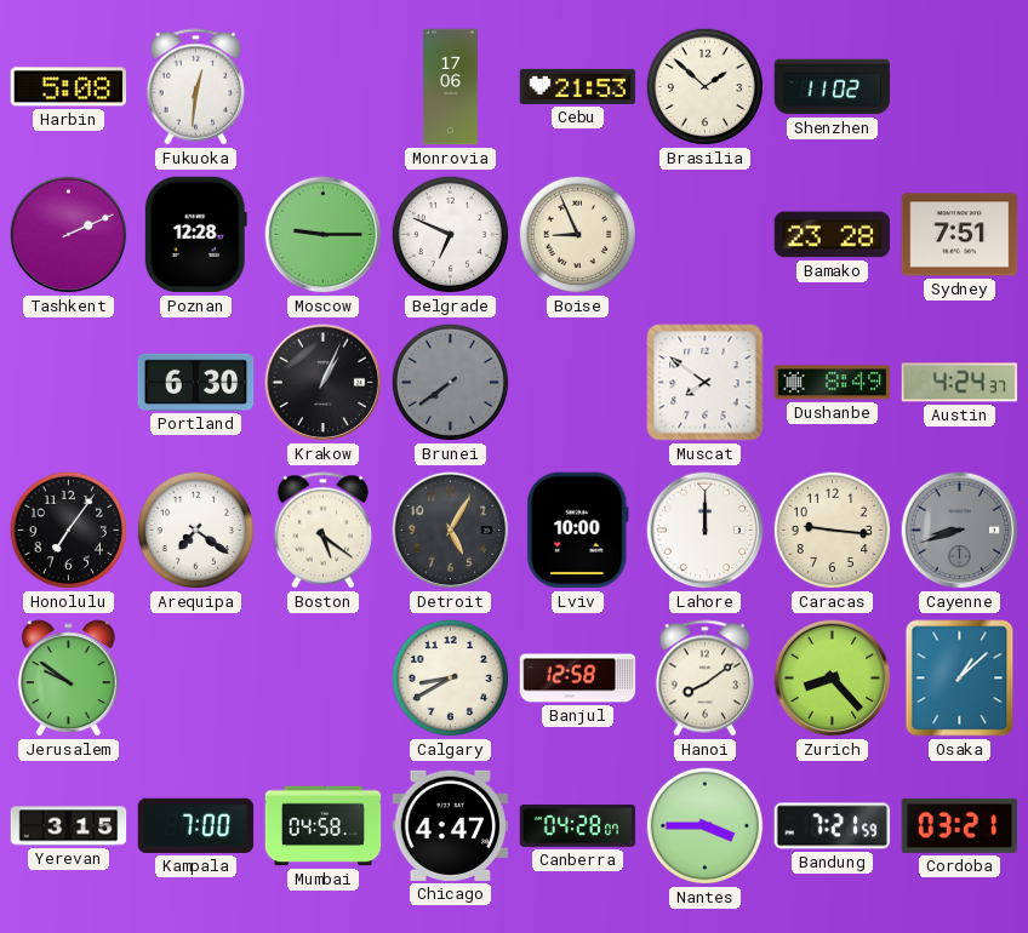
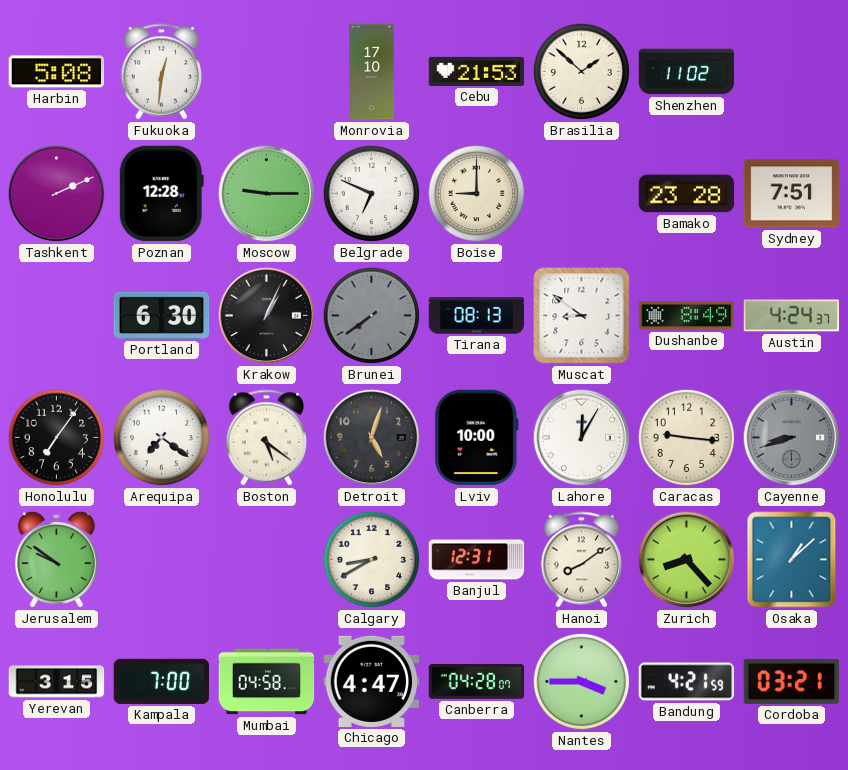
Monrovia: 17:06 -> 17:10 (371, 72)
Boise: 8:56 -> 9:00 (477, 194)
Tirana: none -> 08:13 (477, 316)
Muscat: 7:51 -> 8:51 (582, 316)
Detroit: 5:05 -> 5:03 (372, 438)
Lahore: 12:00 -> 12:05 (582, 438)
Banjul: 12:58 -> 12:31 (477, 560)
Bandung: 7:21 -> 4:21 (687, 682)
